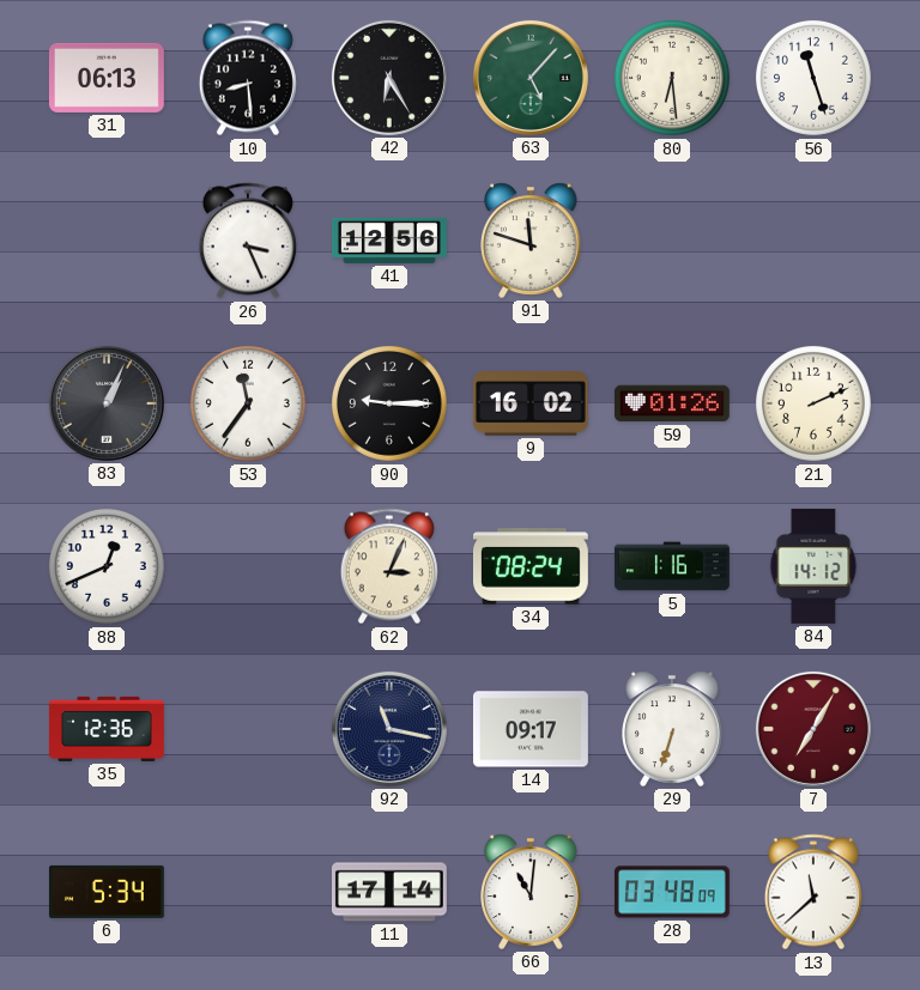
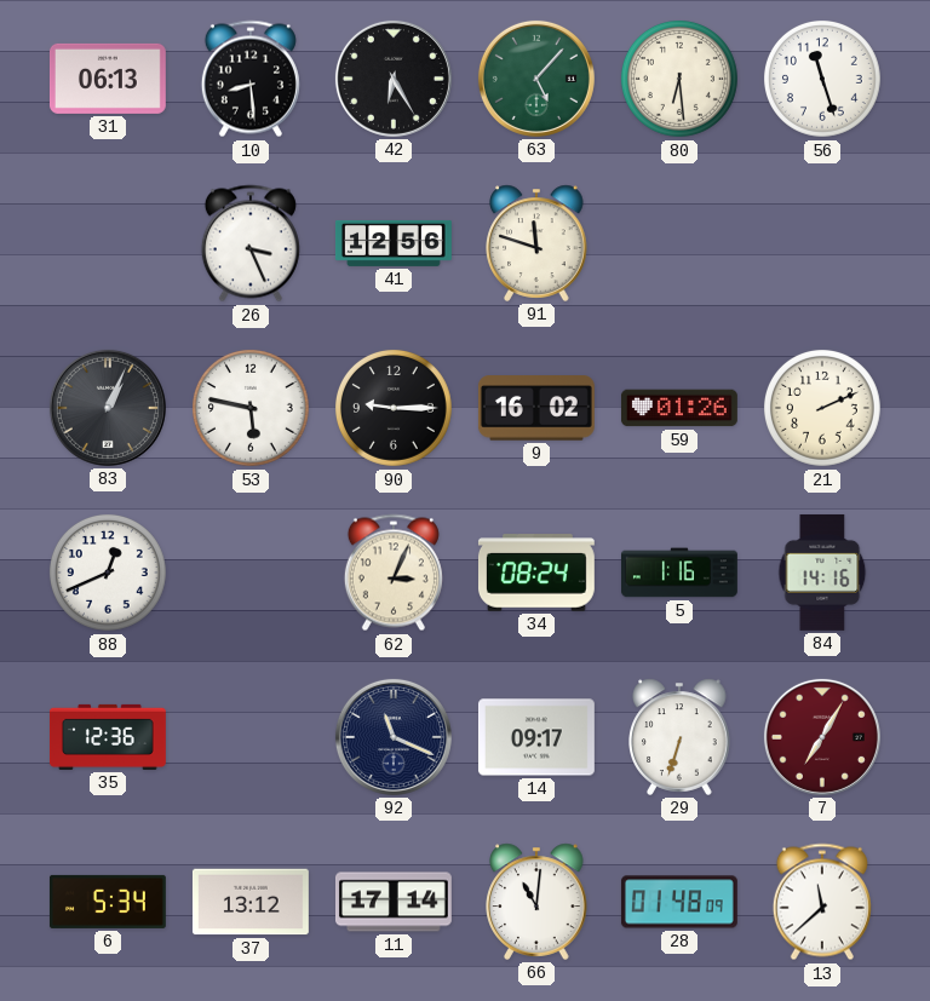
53: 11:36 -> 5:47 (251, 408)
84: 14:12 -> 14:16 (822, 573)
92: 11:17 -> 11:19 (394, 737)
37: none -> 13:12 (251, 902)
28: 03:48 -> 01:48 (679, 902)
